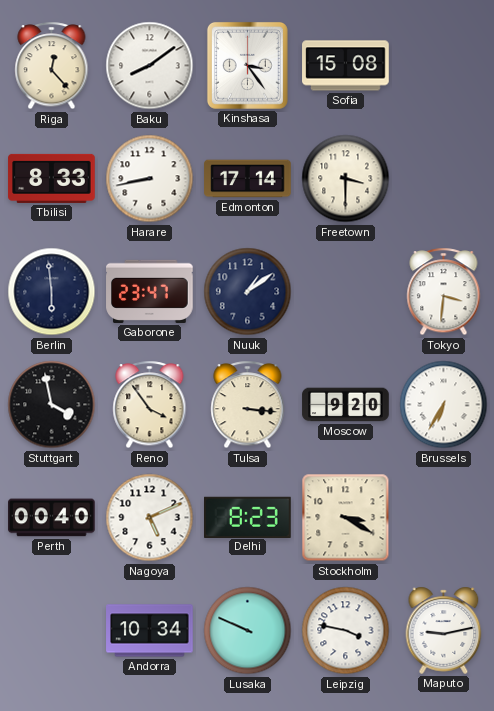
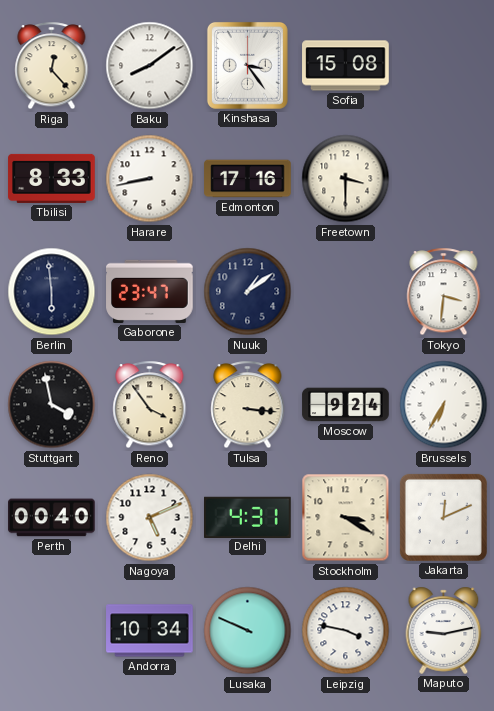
Edmonton: 17:14 -> 17:16 (248, 179)
Moscow: 9:20 -> 9:24 (346, 405)
Delhi: 8:23 -> 4:31 (248, 517)
Jakarta: none -> 12:11 (443, 517)
